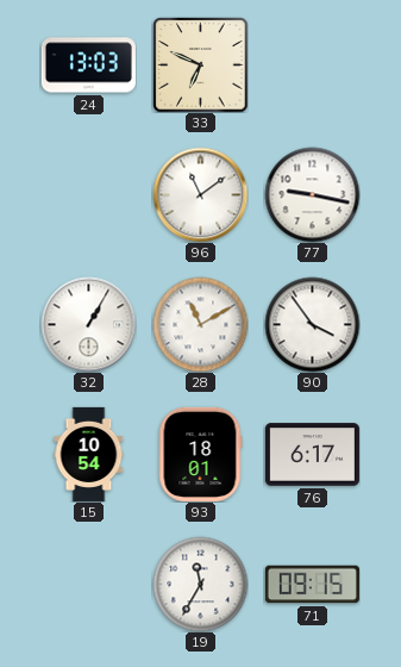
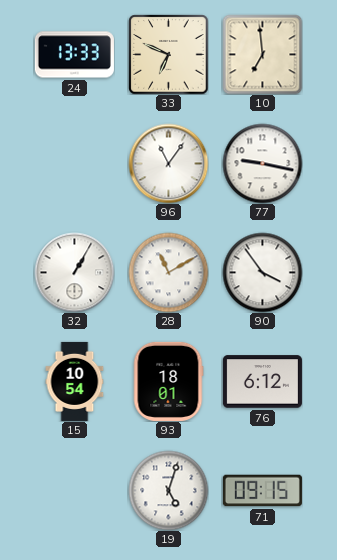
24: 13:03 -> 13:33 (74, 55)
10: none -> 6:59 (262, 54)
96: 11:09 -> 11:06 (168, 163)
76: 6:17 -> 6:12 (262, 382)
19: 11:35 -> 5:03 (168, 490)
